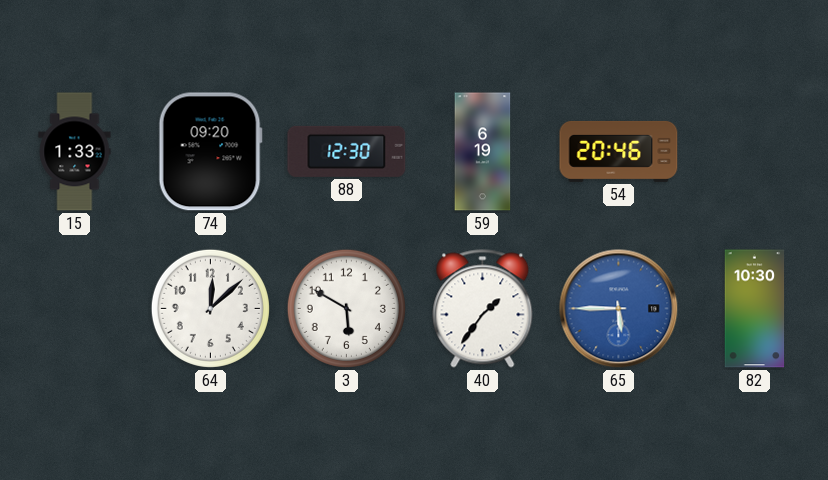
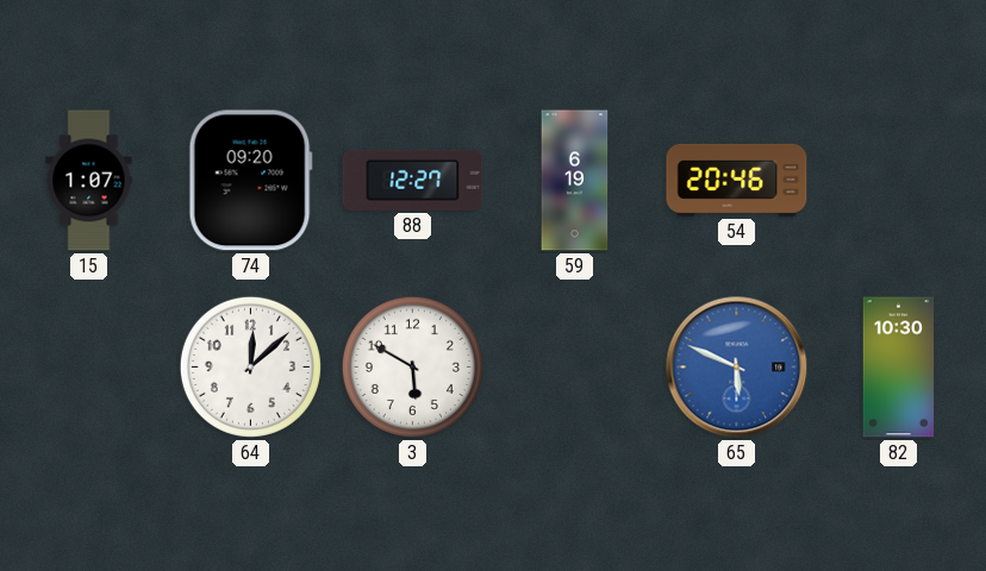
15: 1:33 -> 1:07 (89, 181)
88: 12:30 -> 12:27 (413, 180)
40: 1:36 -> none (483, 309)
65: 5:45 -> 5:49 (737, 368)
